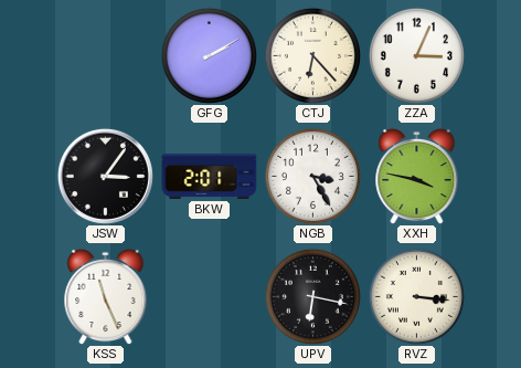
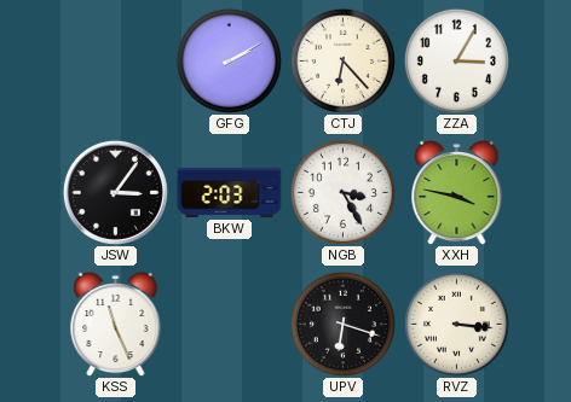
ZZA: 3:04 -> 3:05 (456, 60)
BKW: 2:01 -> 2:03 (230, 192)
UPV: 6:17 -> 6:18 (342, 324)
